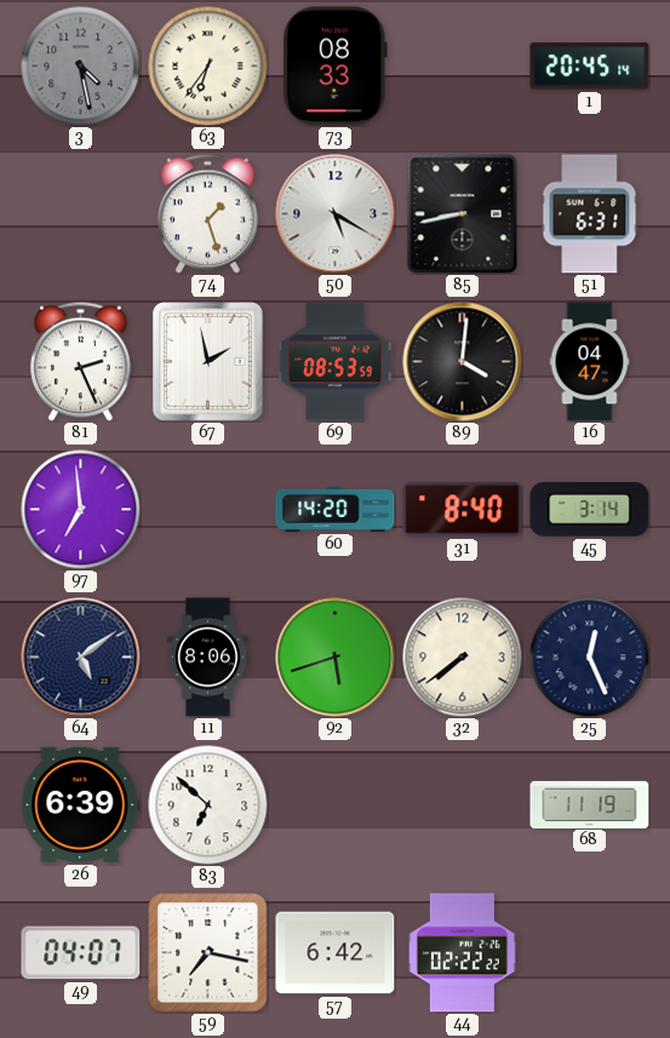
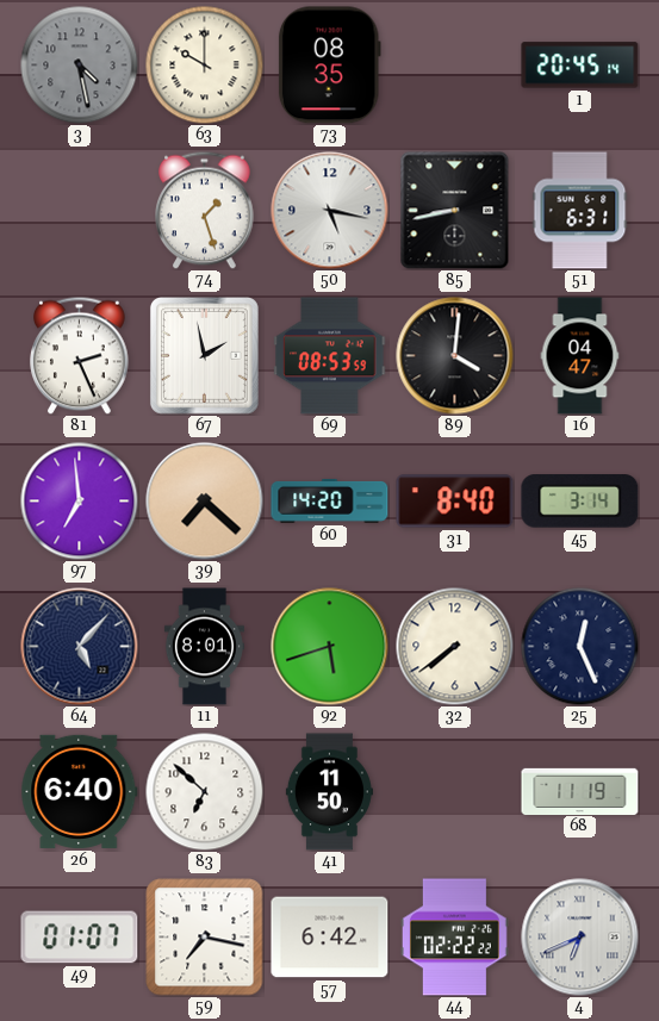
63: 6:36 -> 10:00 (205, 66)
73: 08:33 -> 08:35 (329, 66)
50: 5:20 -> 5:17 (330, 211)
39: none -> 7:22 (205, 502)
64: 5:09 -> 5:07 (80, 647)
11: 8:06 -> 8:01 (204, 647)
26: 6:39 -> 6:40 (80, 791)
41: none -> 11:50 (329, 792)
49: 04:07 -> 01:07 (80, 938)
4: none -> 6:41 (580, 938)
